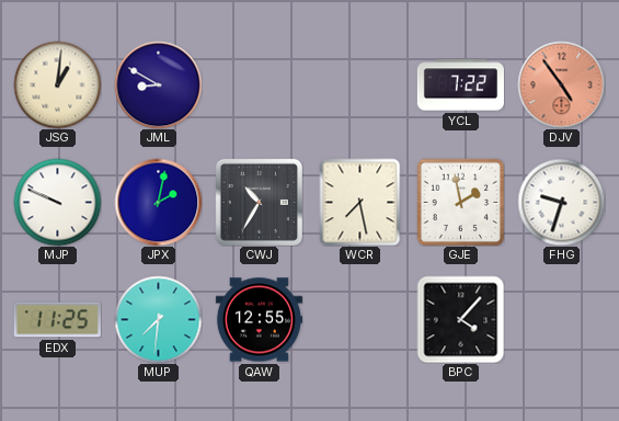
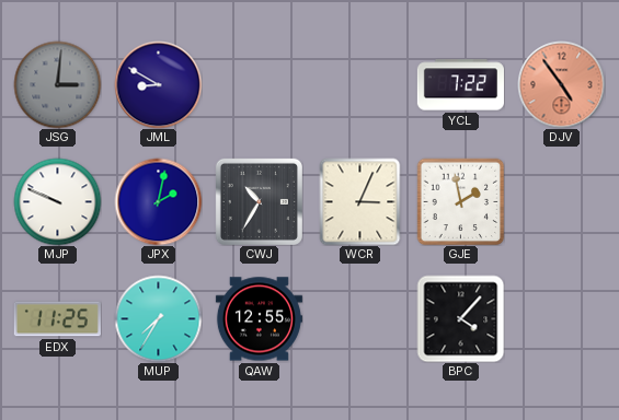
JSG: 1:01 -> 3:01 (57, 84)
JSG dial: cream -> grey (57, 84)
WCR: 7:28 -> 3:04 (360, 201)
FHG: 9:33 -> none (561, 202)
MUP: 7:31 -> 7:35 (158, 318)
